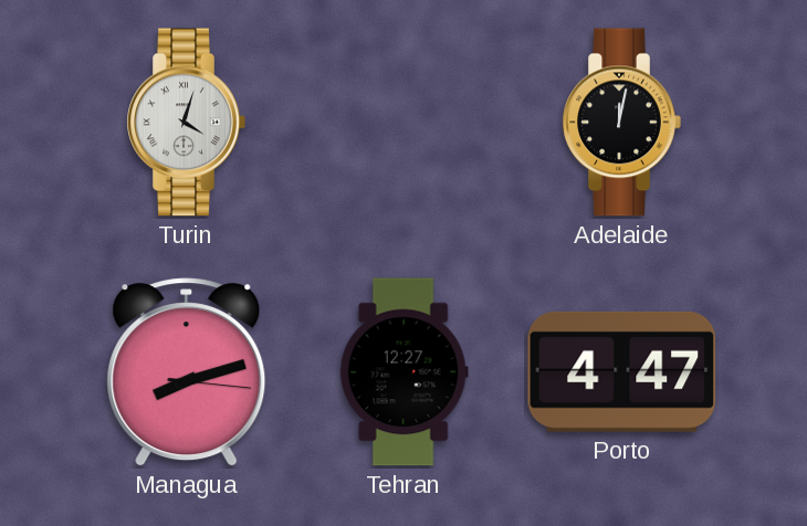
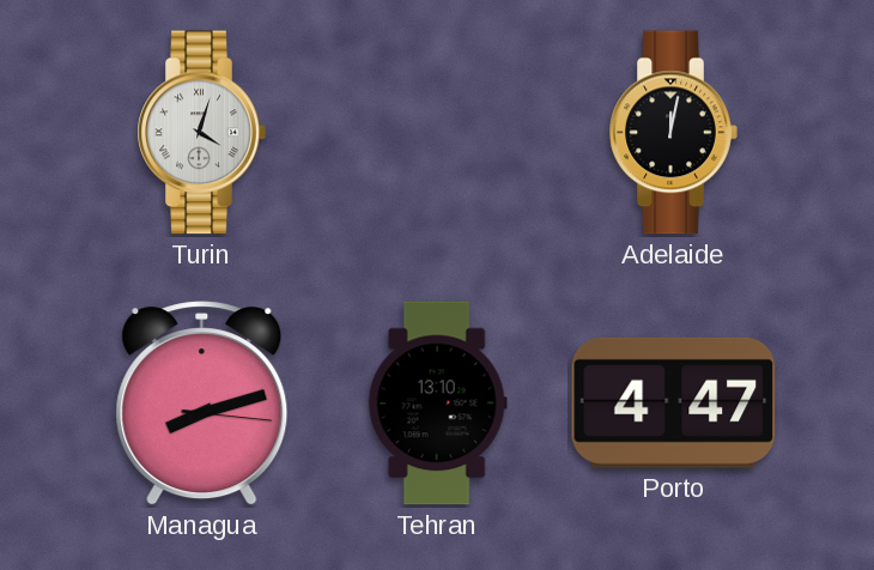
Tehran: 12:27 -> 13:10 (437, 404)
